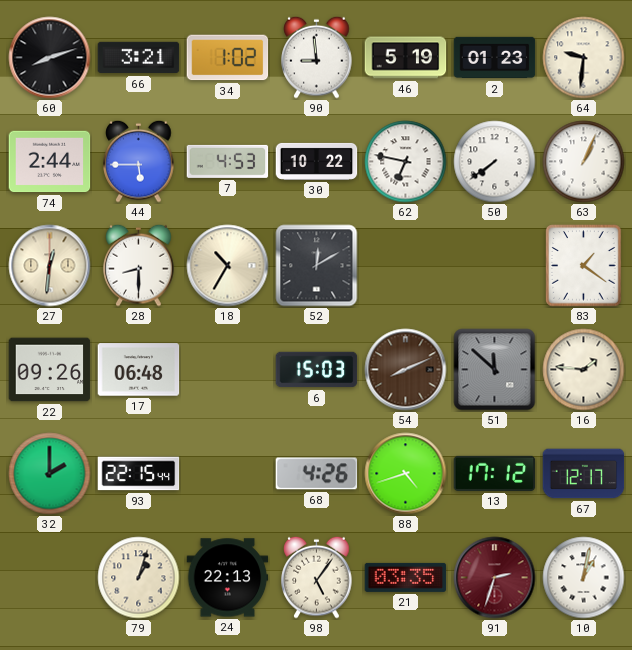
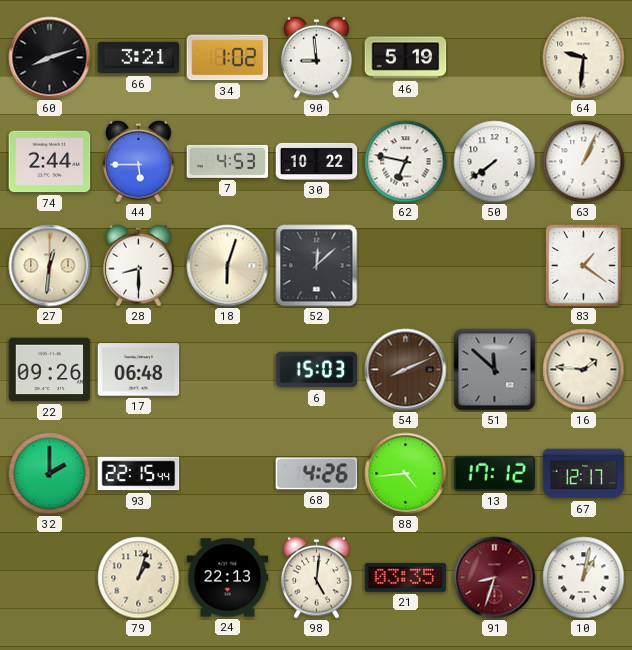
2: 01:23 -> none (495, 58)
18: 10:35 -> 6:03 (228, 266)
52: 12:10 -> 12:08 (317, 266)
88: 4:42 -> 4:44 (406, 474)
98: 5:06 -> 5:01 (317, 577)
91: 2:33 -> 8:33 (495, 578)
